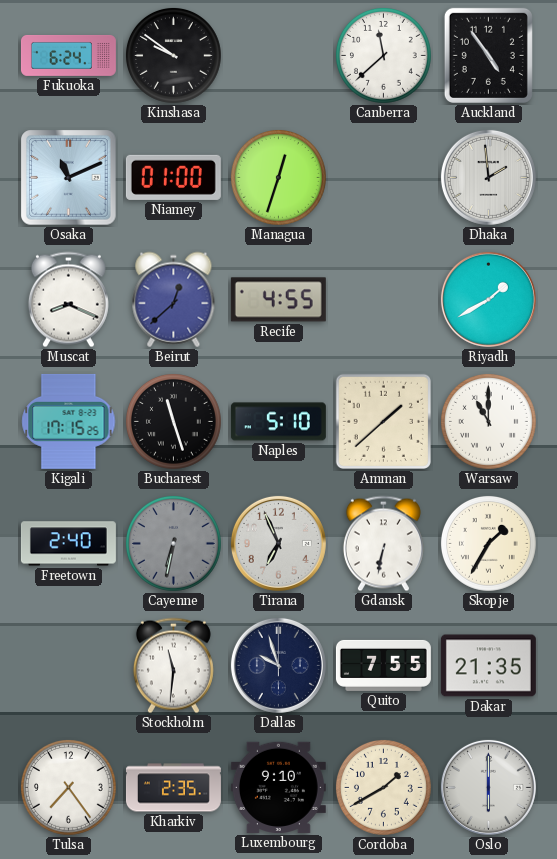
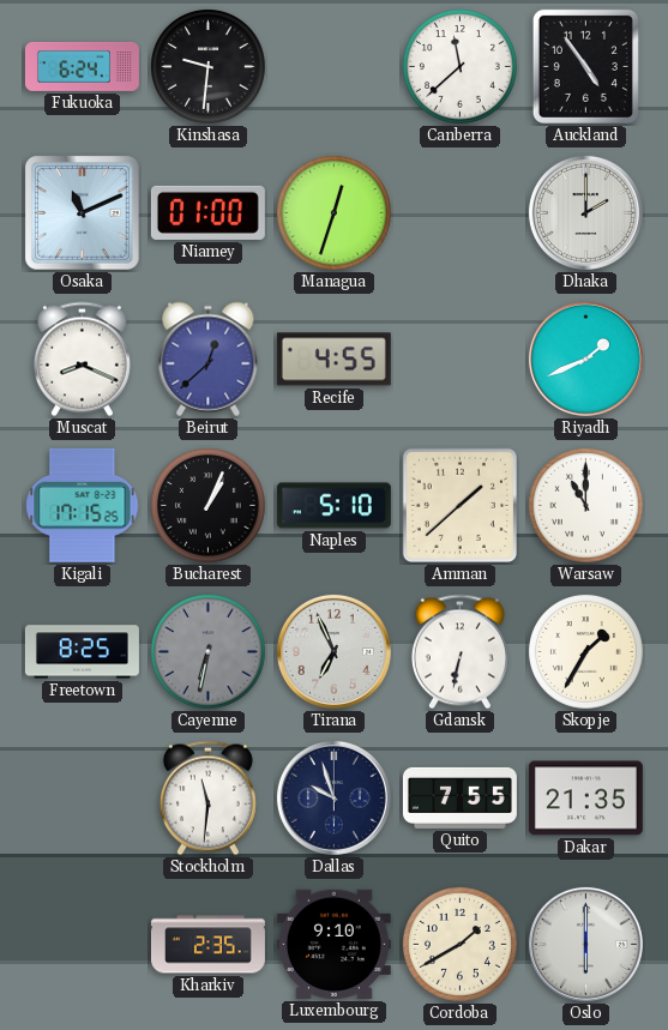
Kinshasa: 9:51 -> 9:31 (207, 66)
Dhaka: 1:59 -> 2:00 (585, 212)
Riyadh: 1:40 -> 1:41 (585, 359)
Bucharest: 11:27 -> 1:04 (207, 505)
Freetown: 2:40 -> 8:25 (82, 652)
Tulsa: 7:24 -> none (68, 787)
